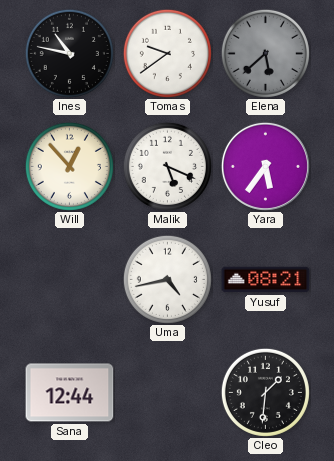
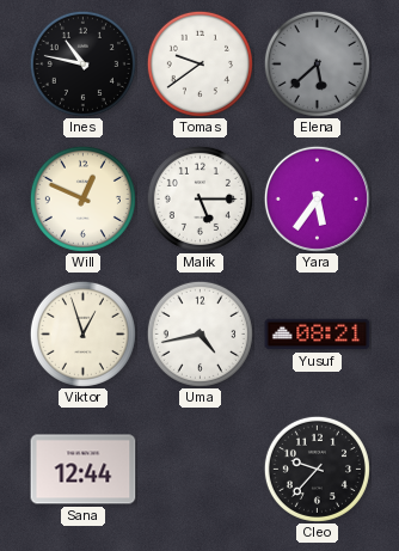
Will: 12:53 -> 12:49 (82, 198)
Malik: 5:19 -> 5:15 (199, 198)
Viktor: none -> 12:57 (82, 333)
Cleo: 1:31 -> 9:37 (317, 469)
